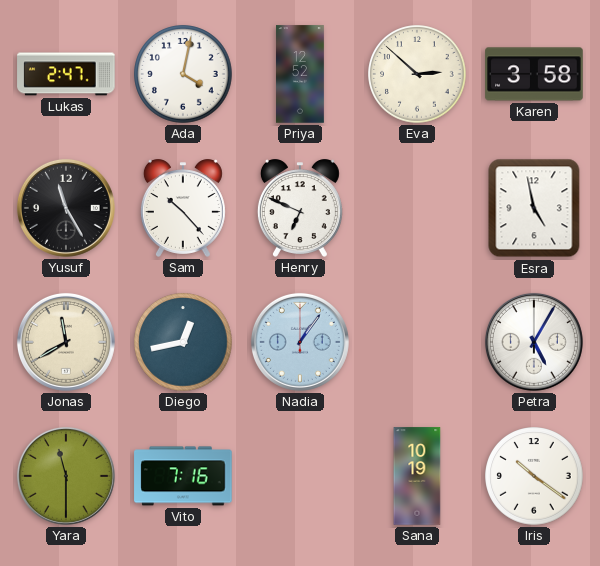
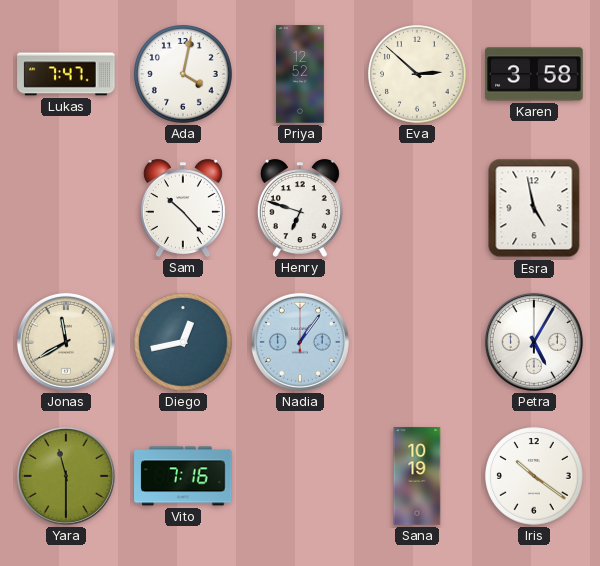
Lukas: 2:47 -> 7:47 (66, 74)
Yusuf: 11:25 -> none (66, 208)
Henry: 6:49 -> 6:48 (300, 208)
